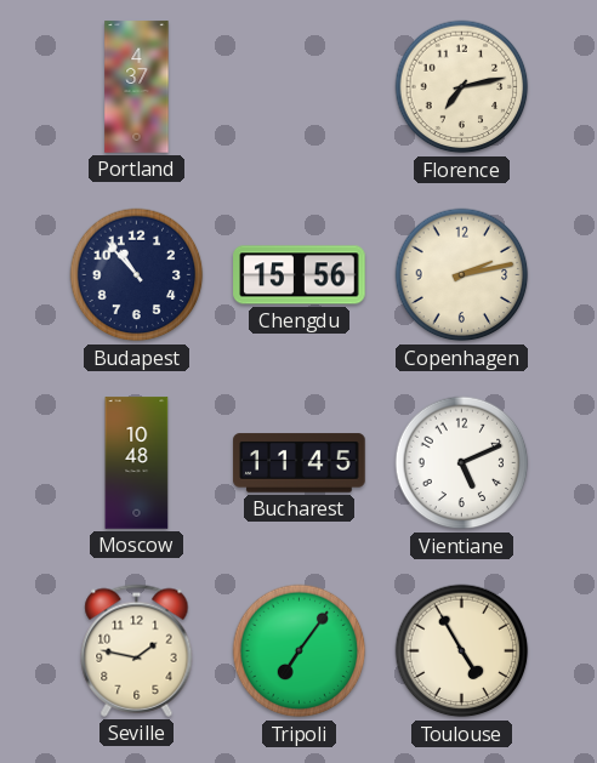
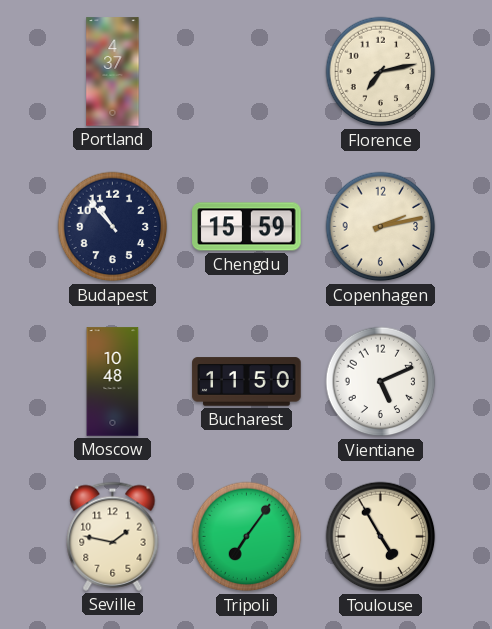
Chengdu: 15:56 -> 15:59 (247, 227)
Bucharest: 11:45 -> 11:50 (247, 382)
